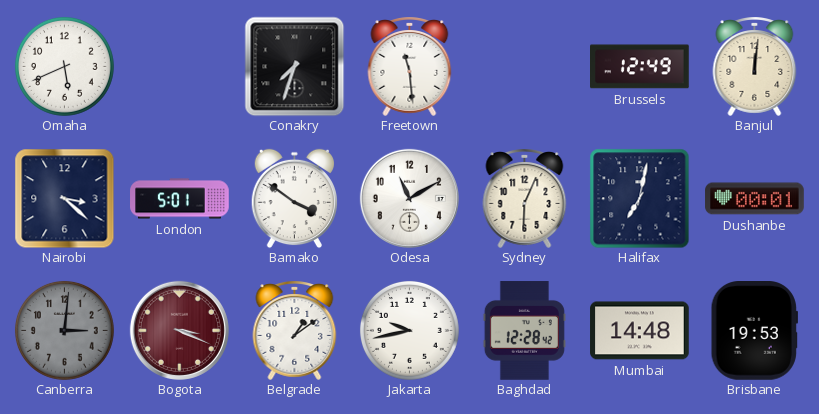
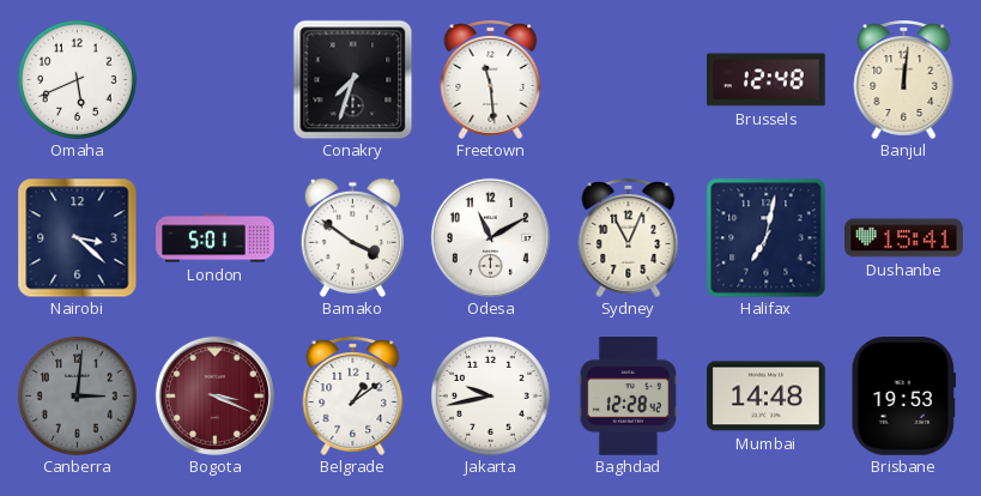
Brussels: 12:49 -> 12:48 (767, 80)
Sydney: 6:04 -> 11:04 (629, 237)
Dushanbe: 00:01 -> 15:41 (904, 238)
